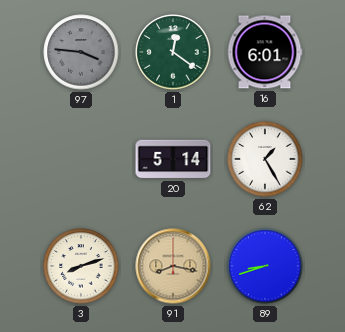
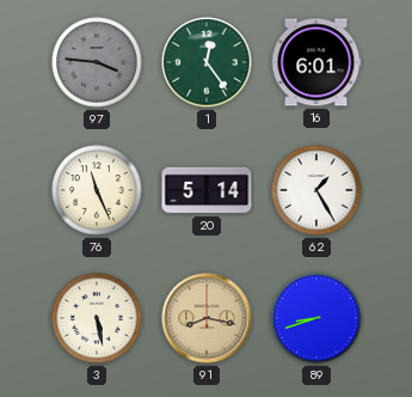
1: 12:21 -> 12:24 (207, 62)
76: none -> 11:26 (97, 190)
3: 8:12 -> 5:28 (97, 318)
